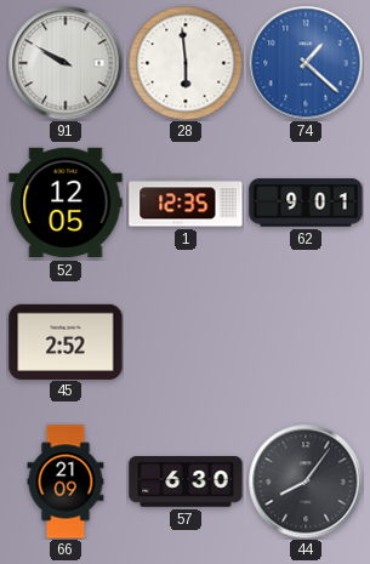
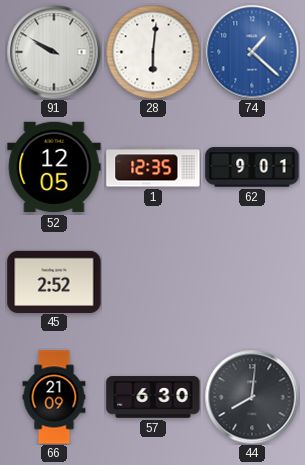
28: 5:59 -> 6:01 (153, 52)
44: 8:06 -> 8:01 (252, 397)
